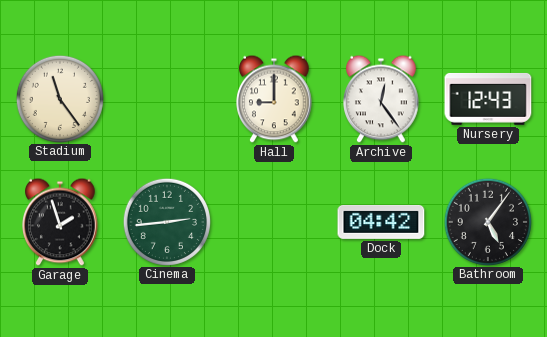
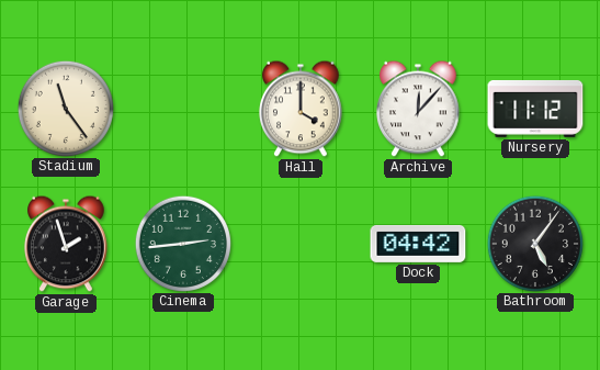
Hall: 9:00 -> 4:00 (301, 109)
Archive: 12:24 -> 12:07 (418, 109)
Nursery: 12:43 -> 11:12 (535, 109)
